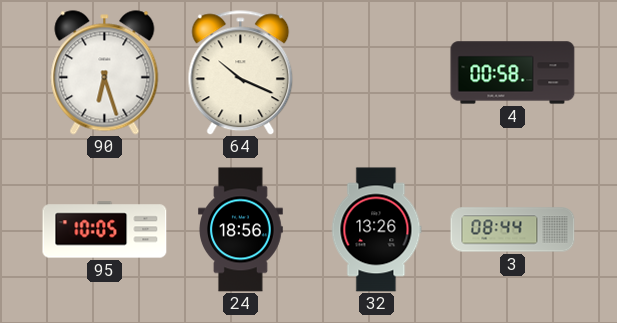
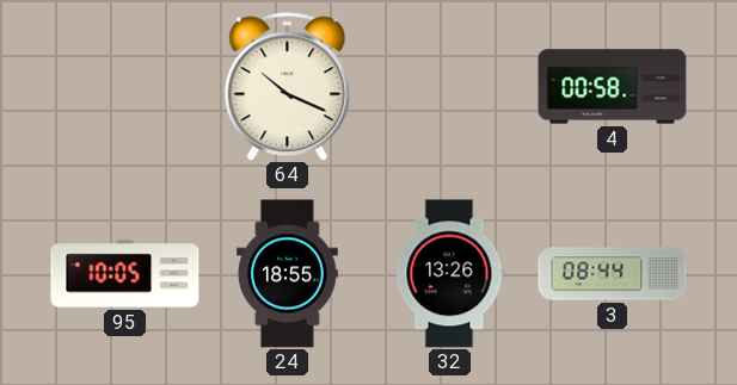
90: 6:27 -> none (105, 73)
24: 18:56 -> 18:55 (288, 274)
